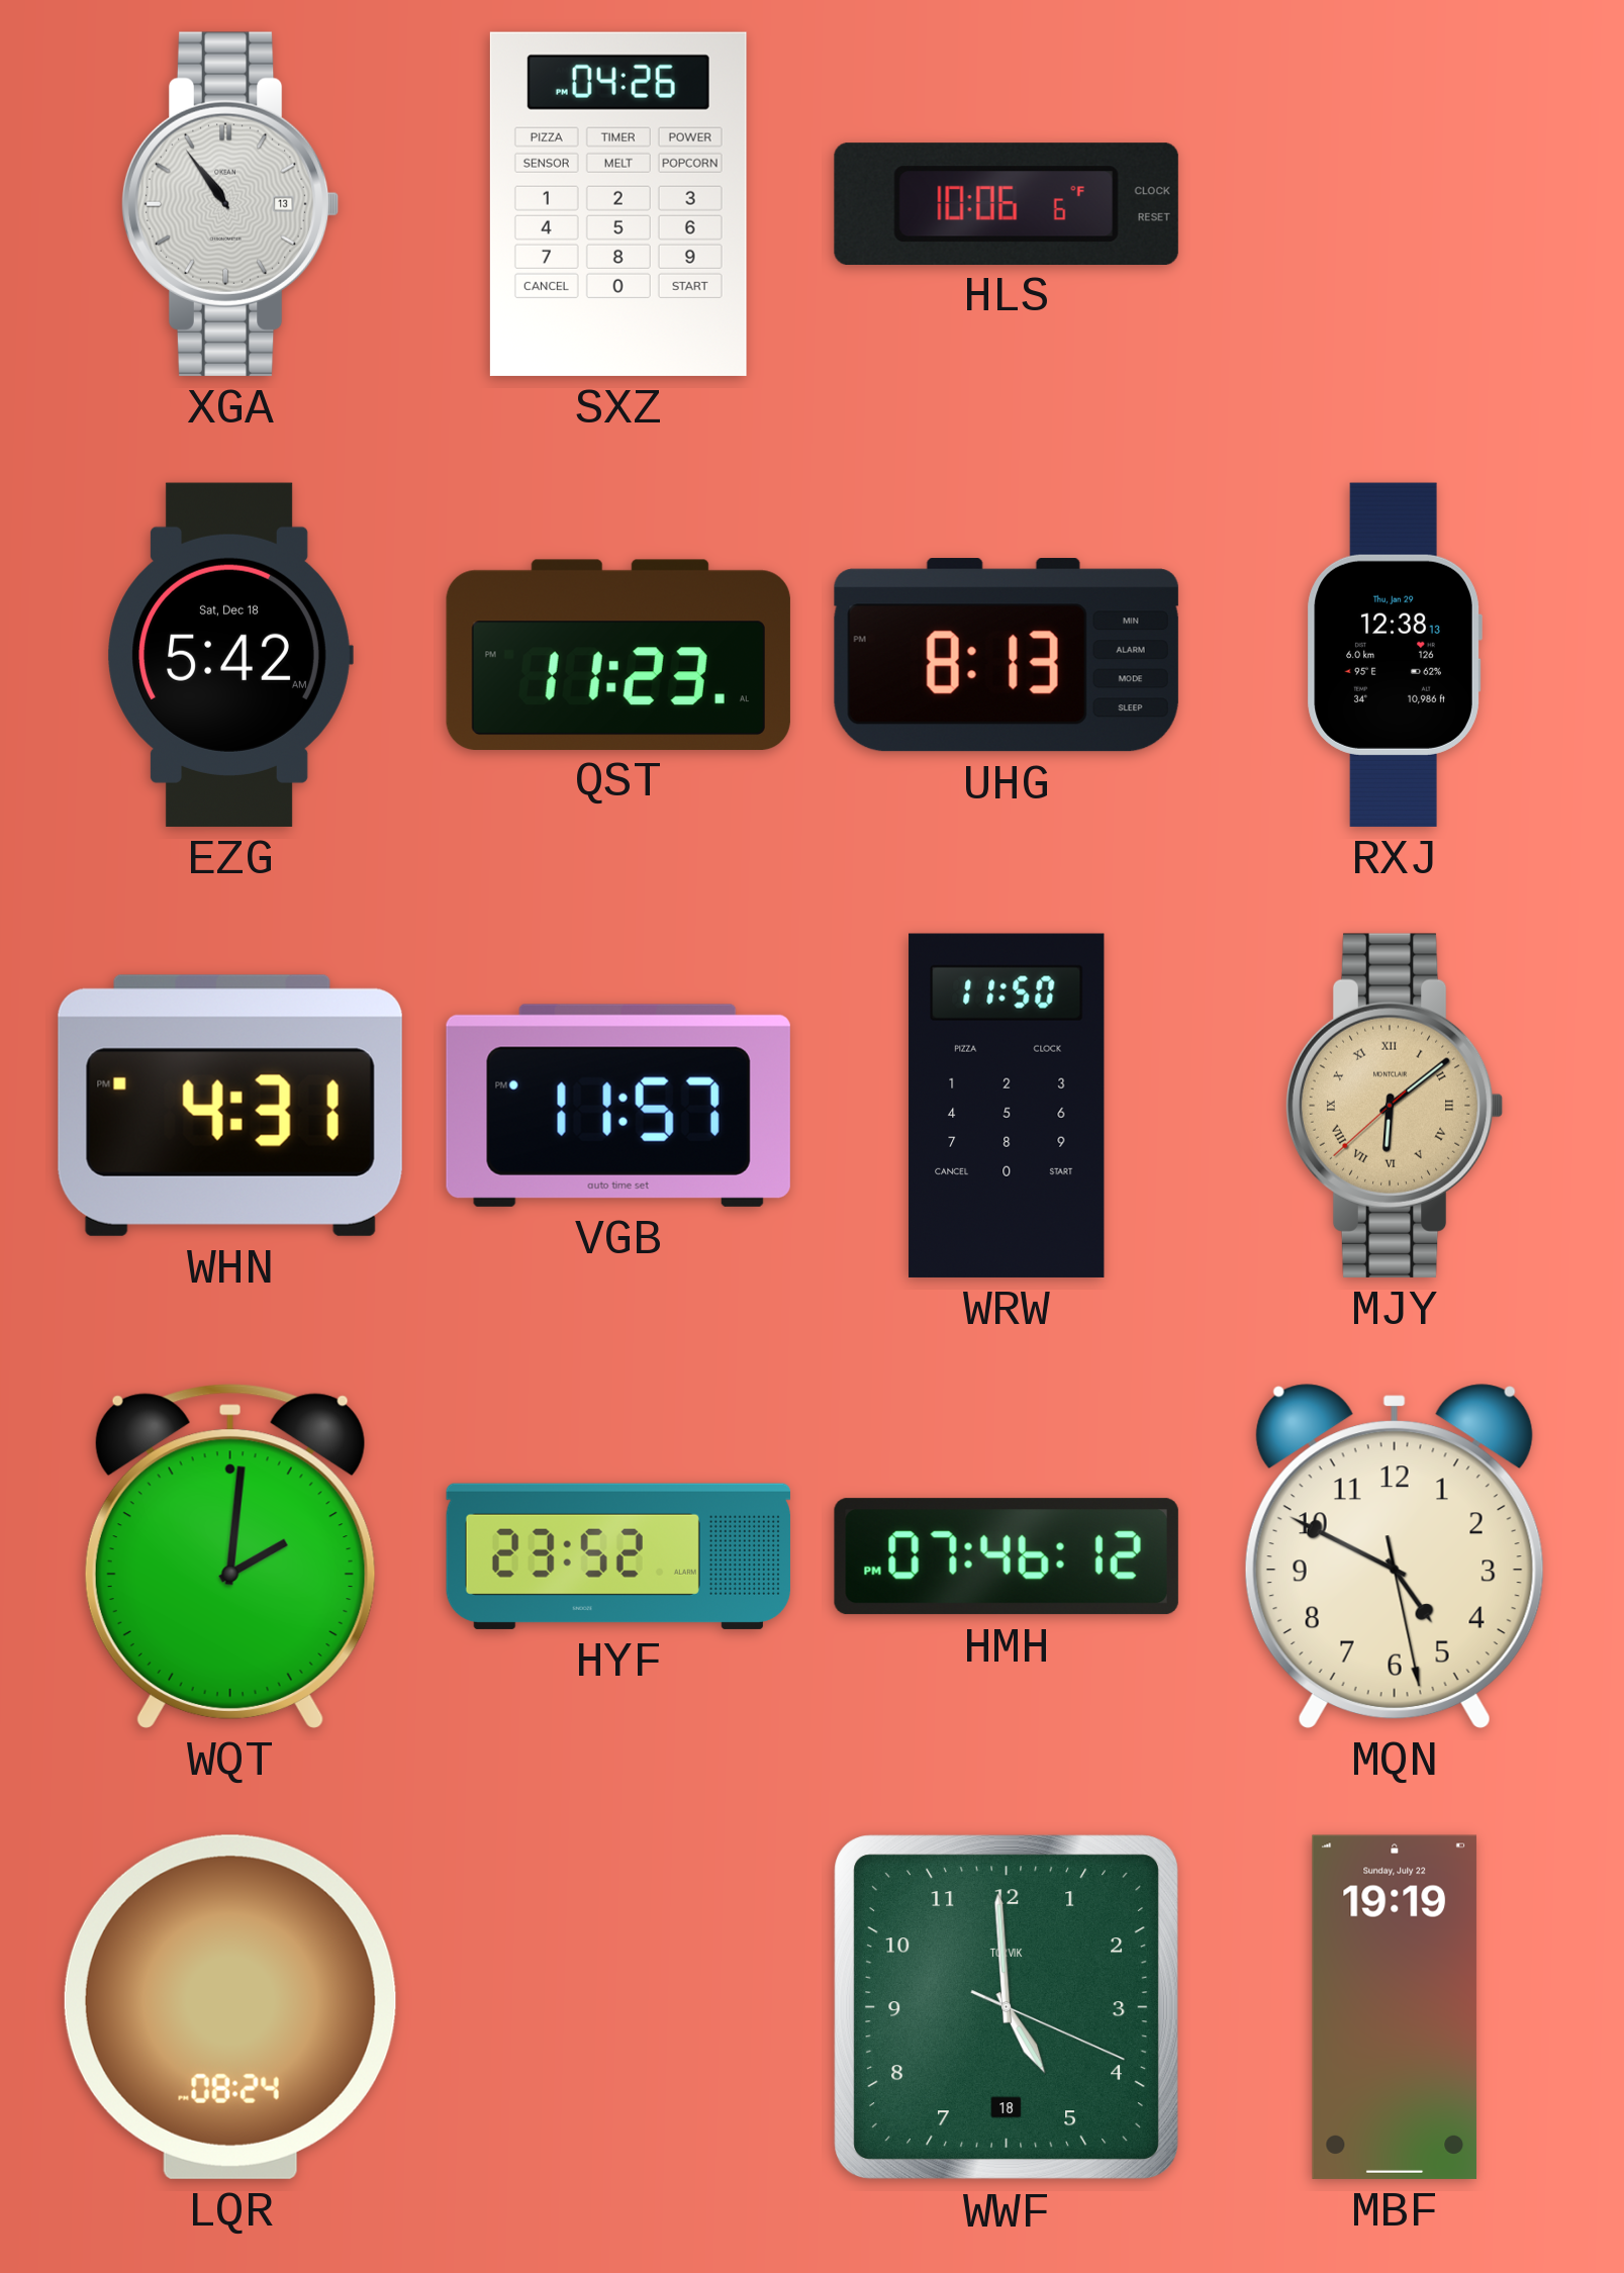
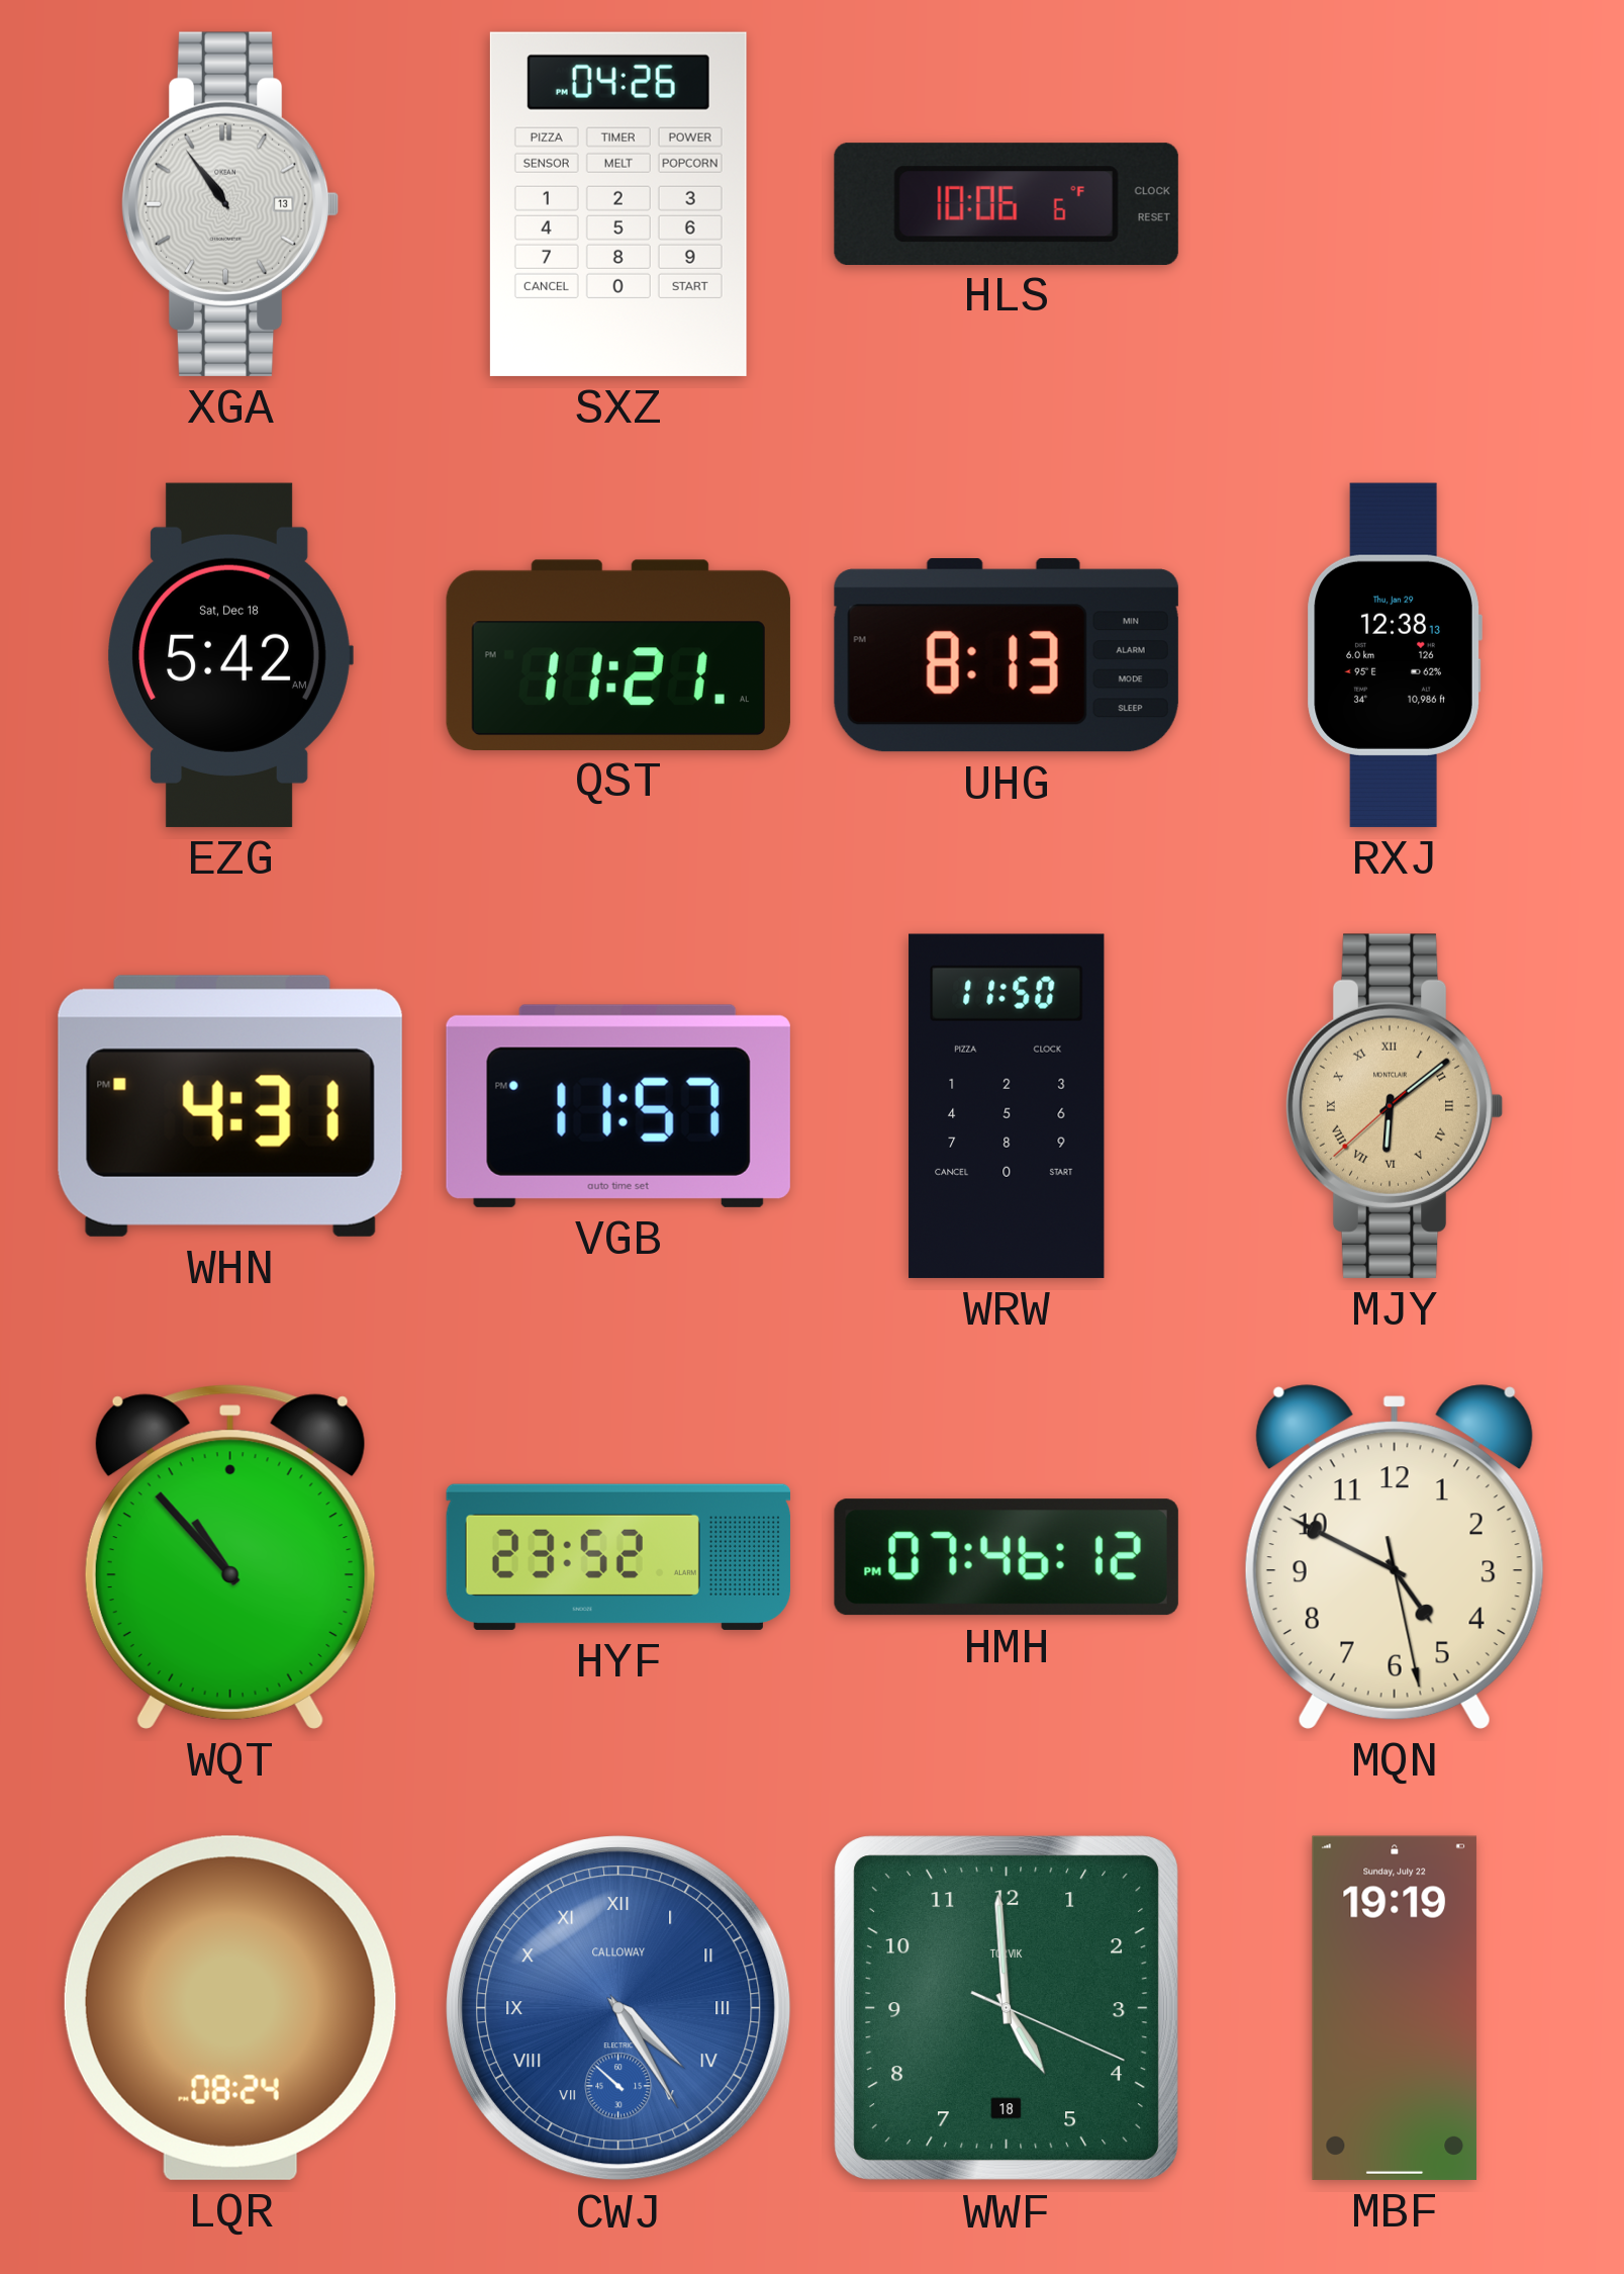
QST: 11:23 -> 11:21 (618, 654)
WQT: 2:01 -> 10:53 (230, 1557)
CWJ: none -> 4:24 (618, 2008)
